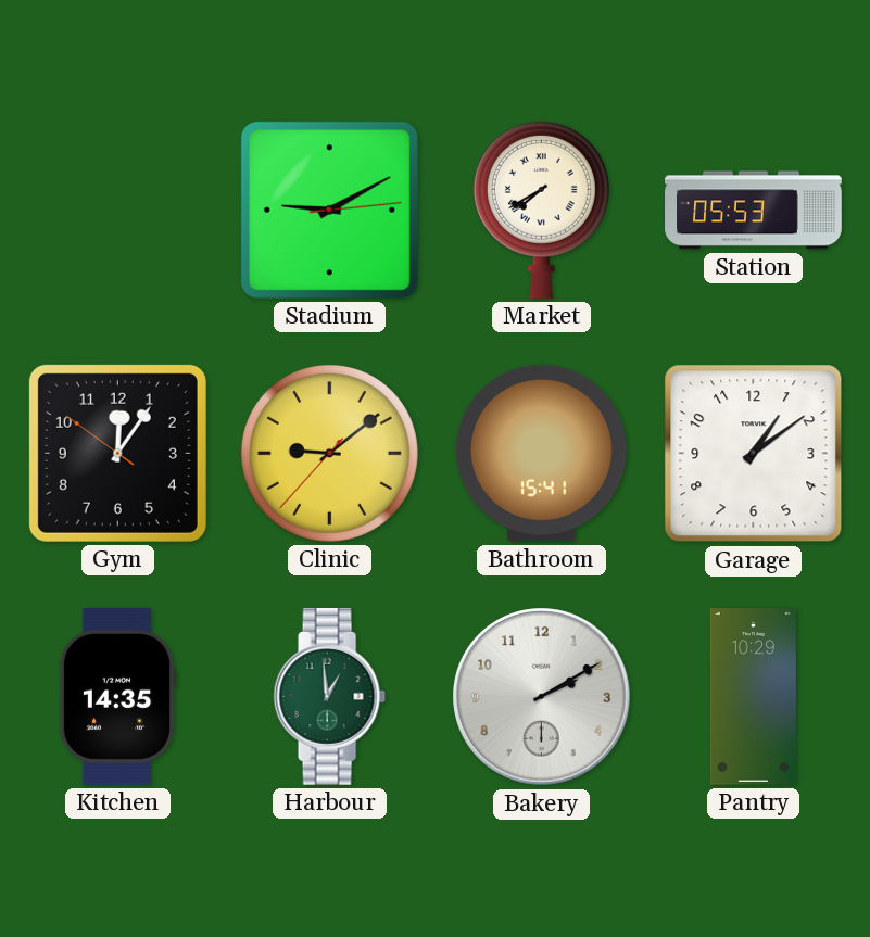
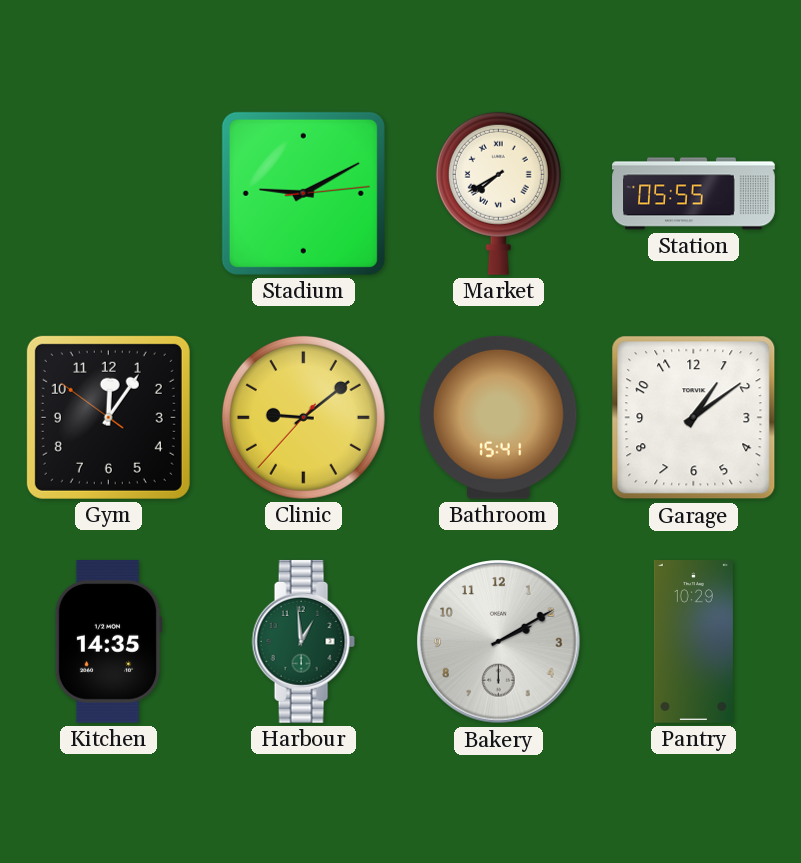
Station: 05:53 -> 05:55 (694, 194)
